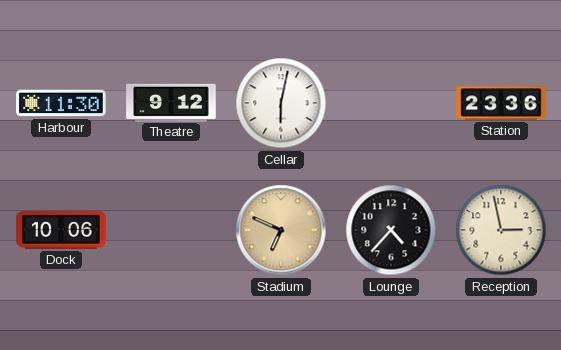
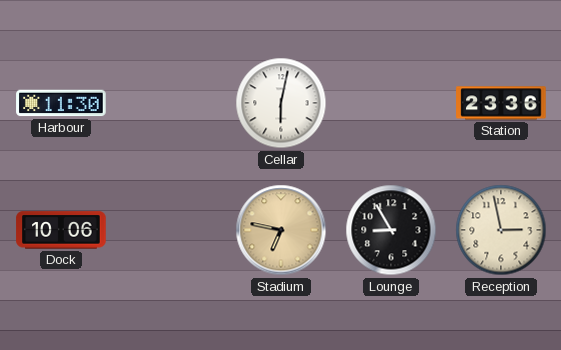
Theatre: 9:12 -> none (171, 102)
Stadium: 6:49 -> 6:47 (281, 230)
Lounge: 4:37 -> 8:55 (391, 230)
